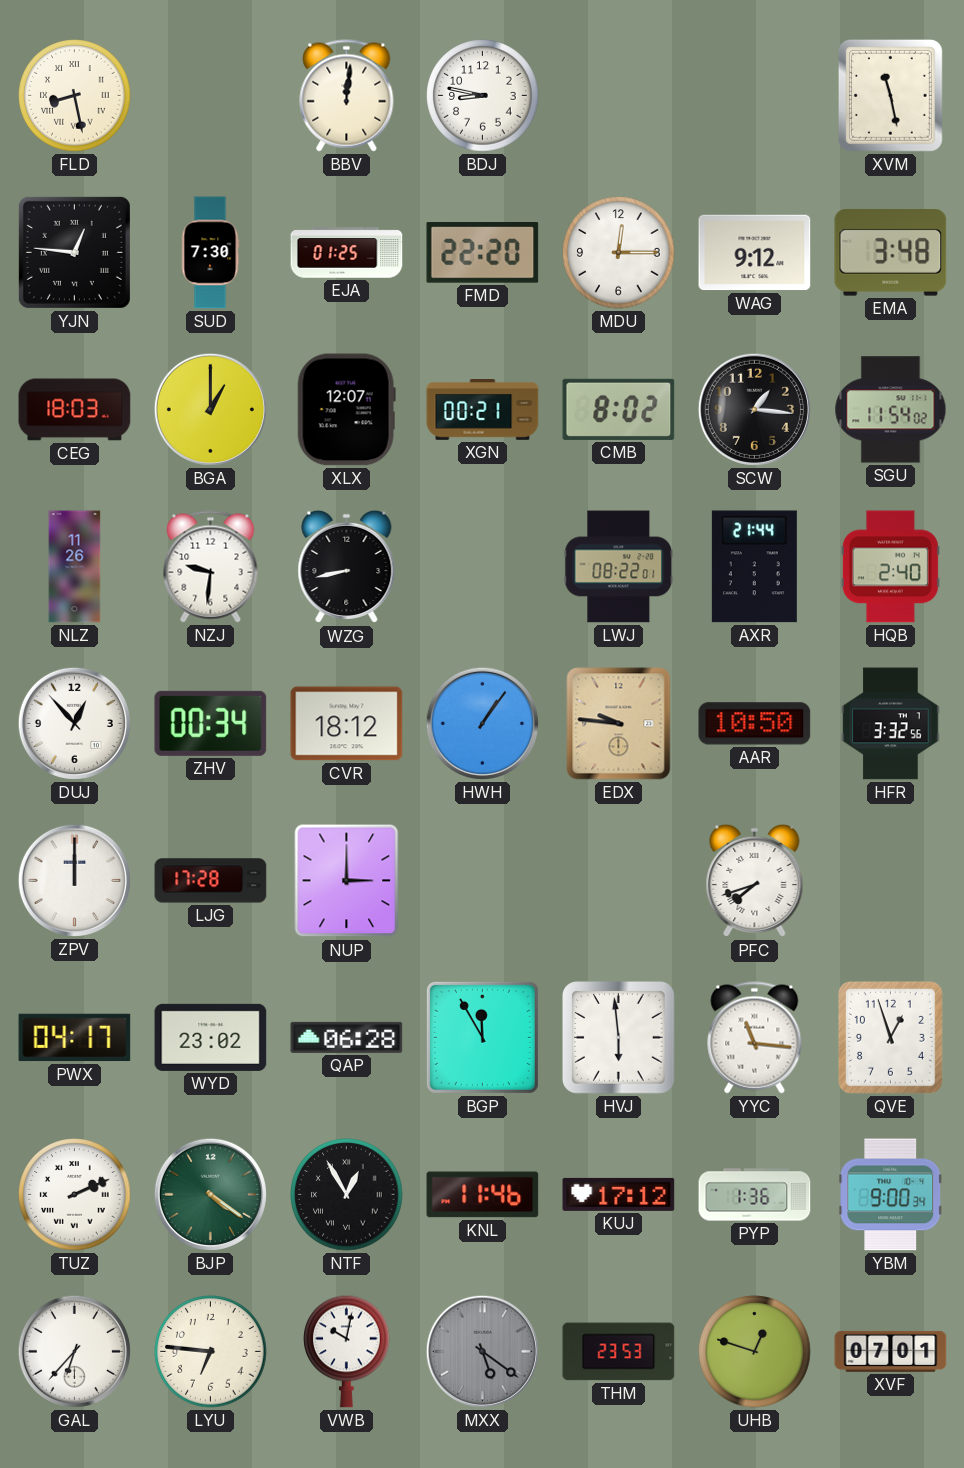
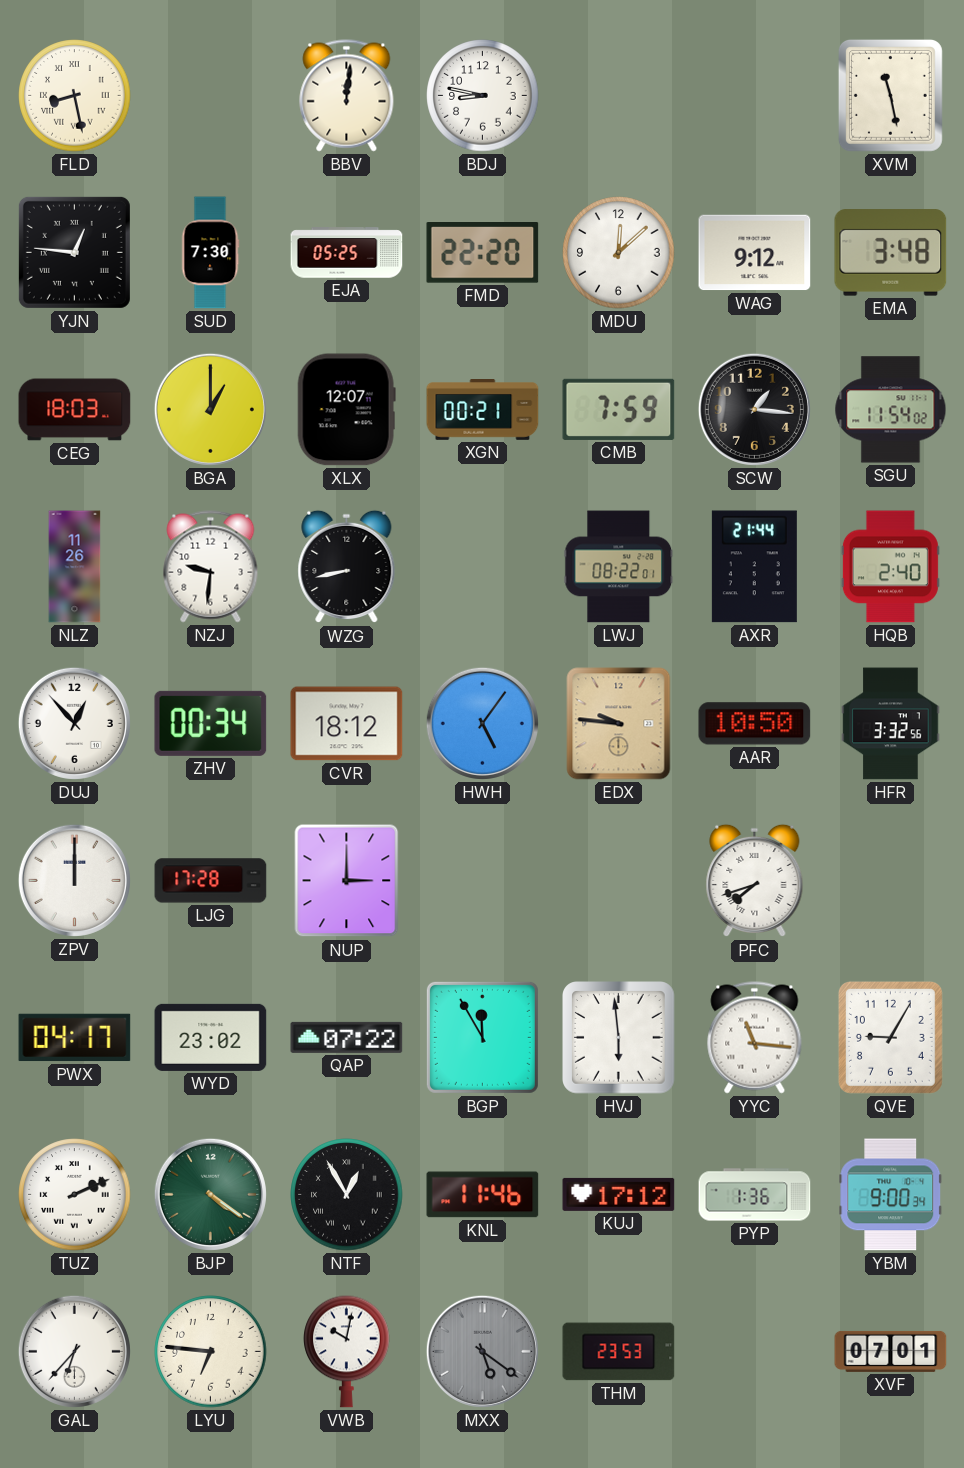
EJA: 01:25 -> 05:25 (347, 253)
MDU: 12:15 -> 12:08 (619, 253)
CMB: 8:02 -> 7:59 (619, 409)
HWH: 1:06 -> 5:06 (482, 723)
QAP: 06:28 -> 07:22 (347, 1037)
QVE: 12:57 -> 9:05 (890, 1037)
UHB: 12:48 -> none (755, 1352)
